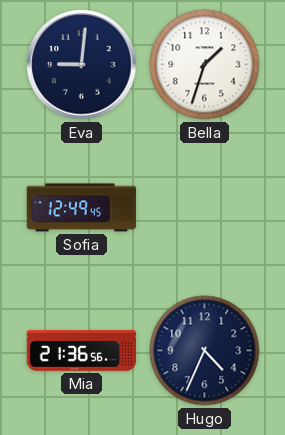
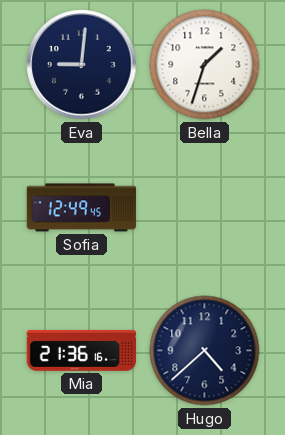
Mia: 21:36:56 -> 21:36:16 (82, 351)
Hugo: 4:34 -> 4:38 (205, 351)
